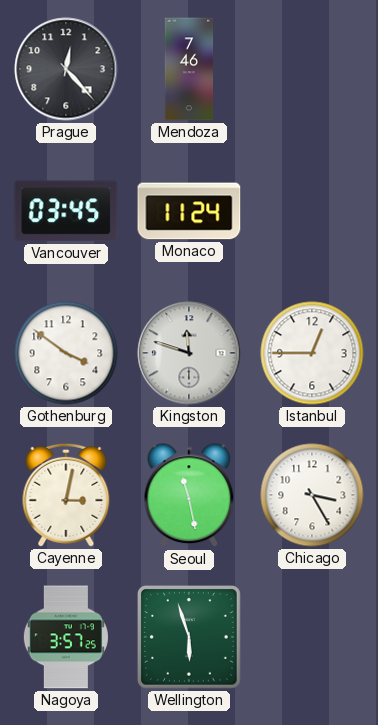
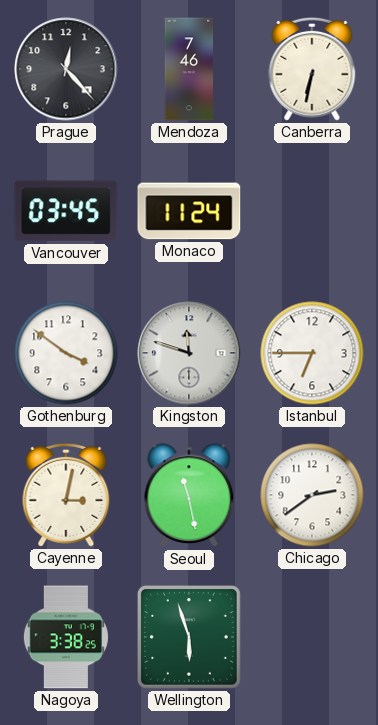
Canberra: none -> 6:32 (312, 69)
Istanbul: 12:45 -> 6:45 (312, 353)
Chicago: 3:25 -> 2:39 (312, 495)
Nagoya: 3:57 -> 3:38 (66, 637)
